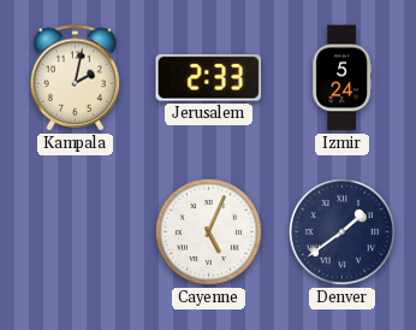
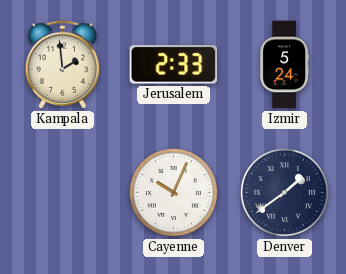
Kampala: 2:02 -> 1:59 (63, 65)
Cayenne: 5:04 -> 10:04 (173, 192)
